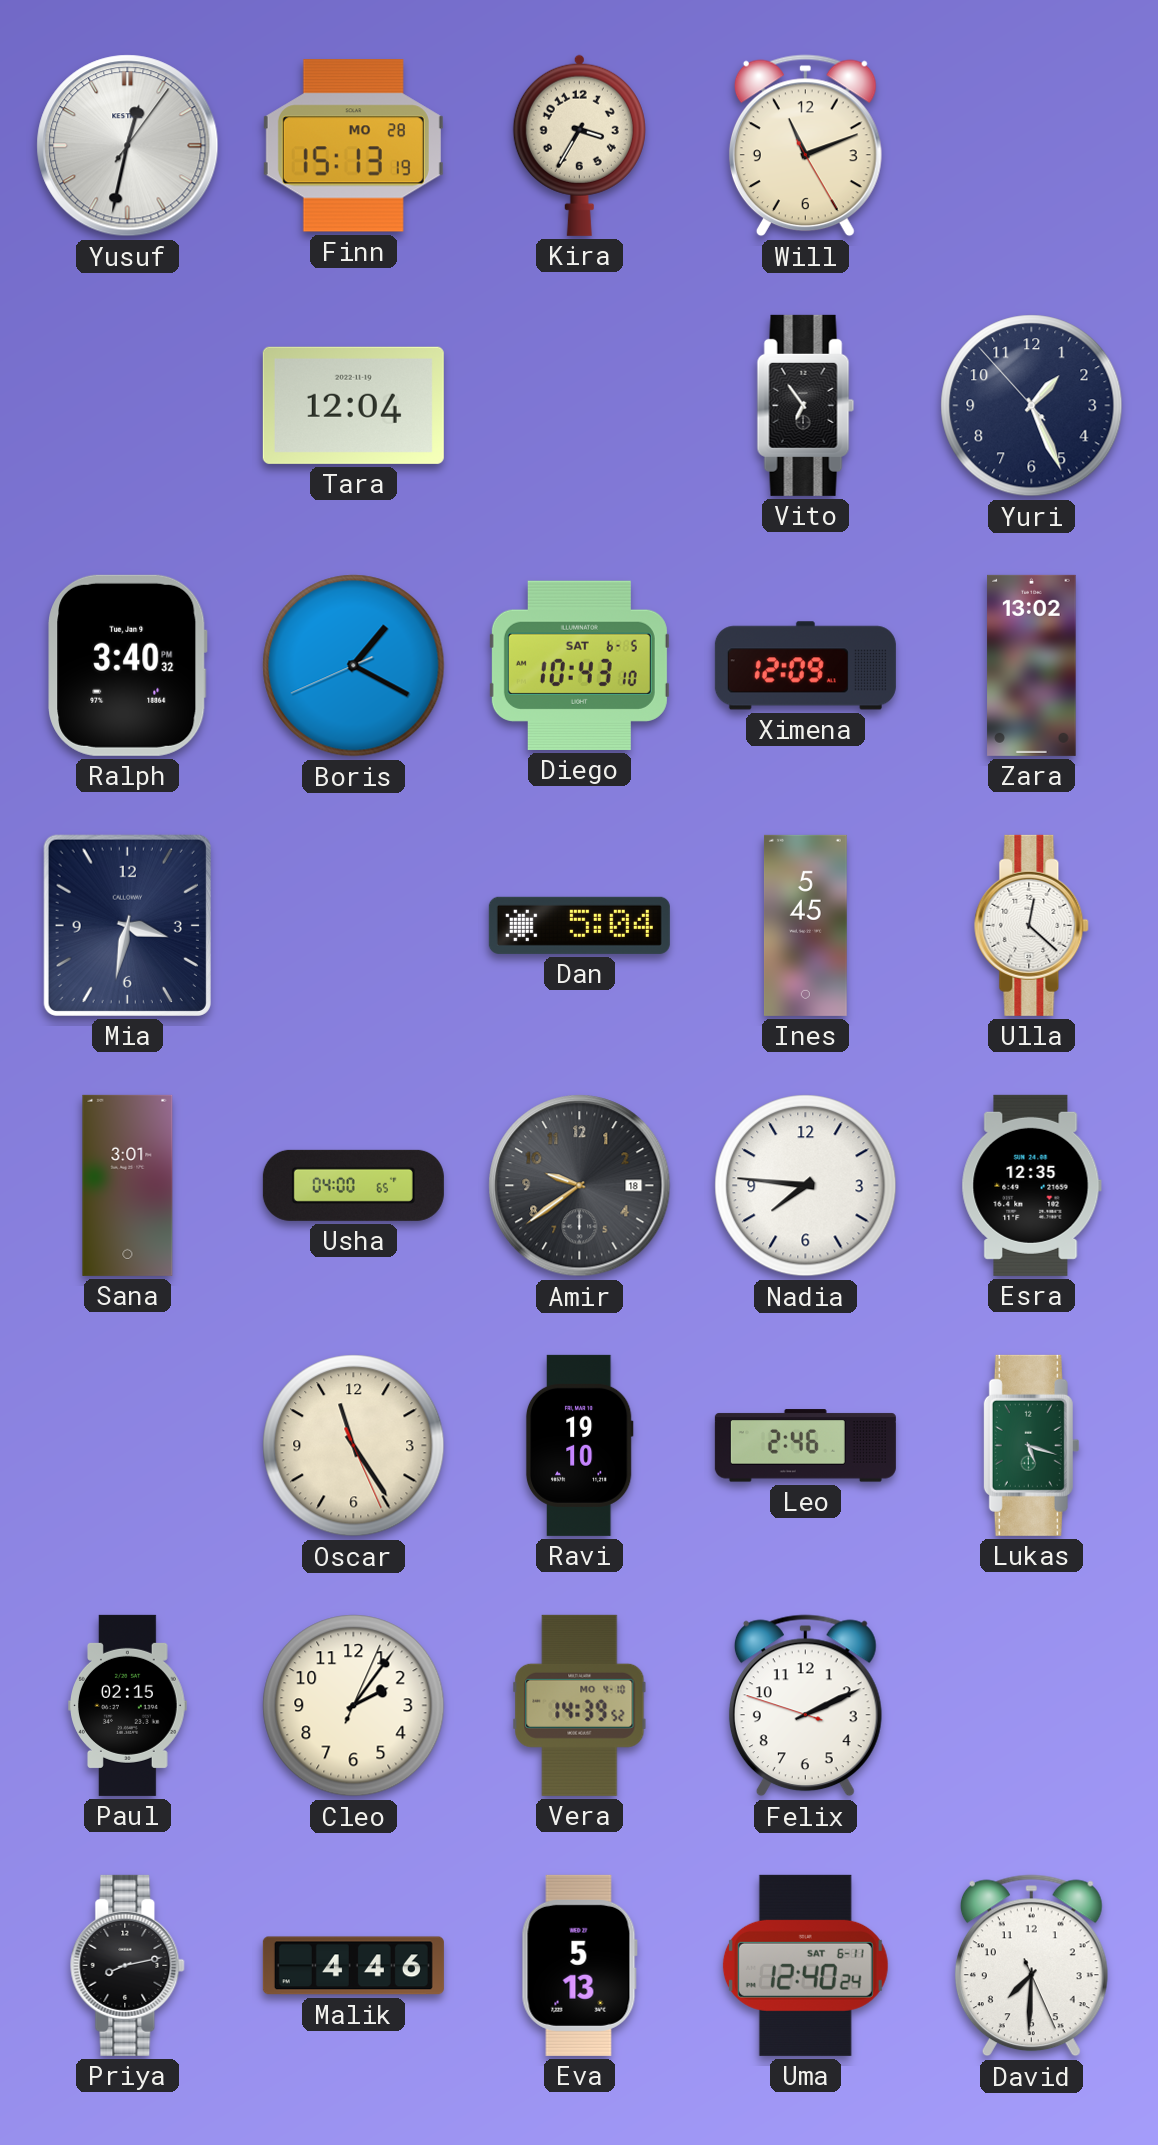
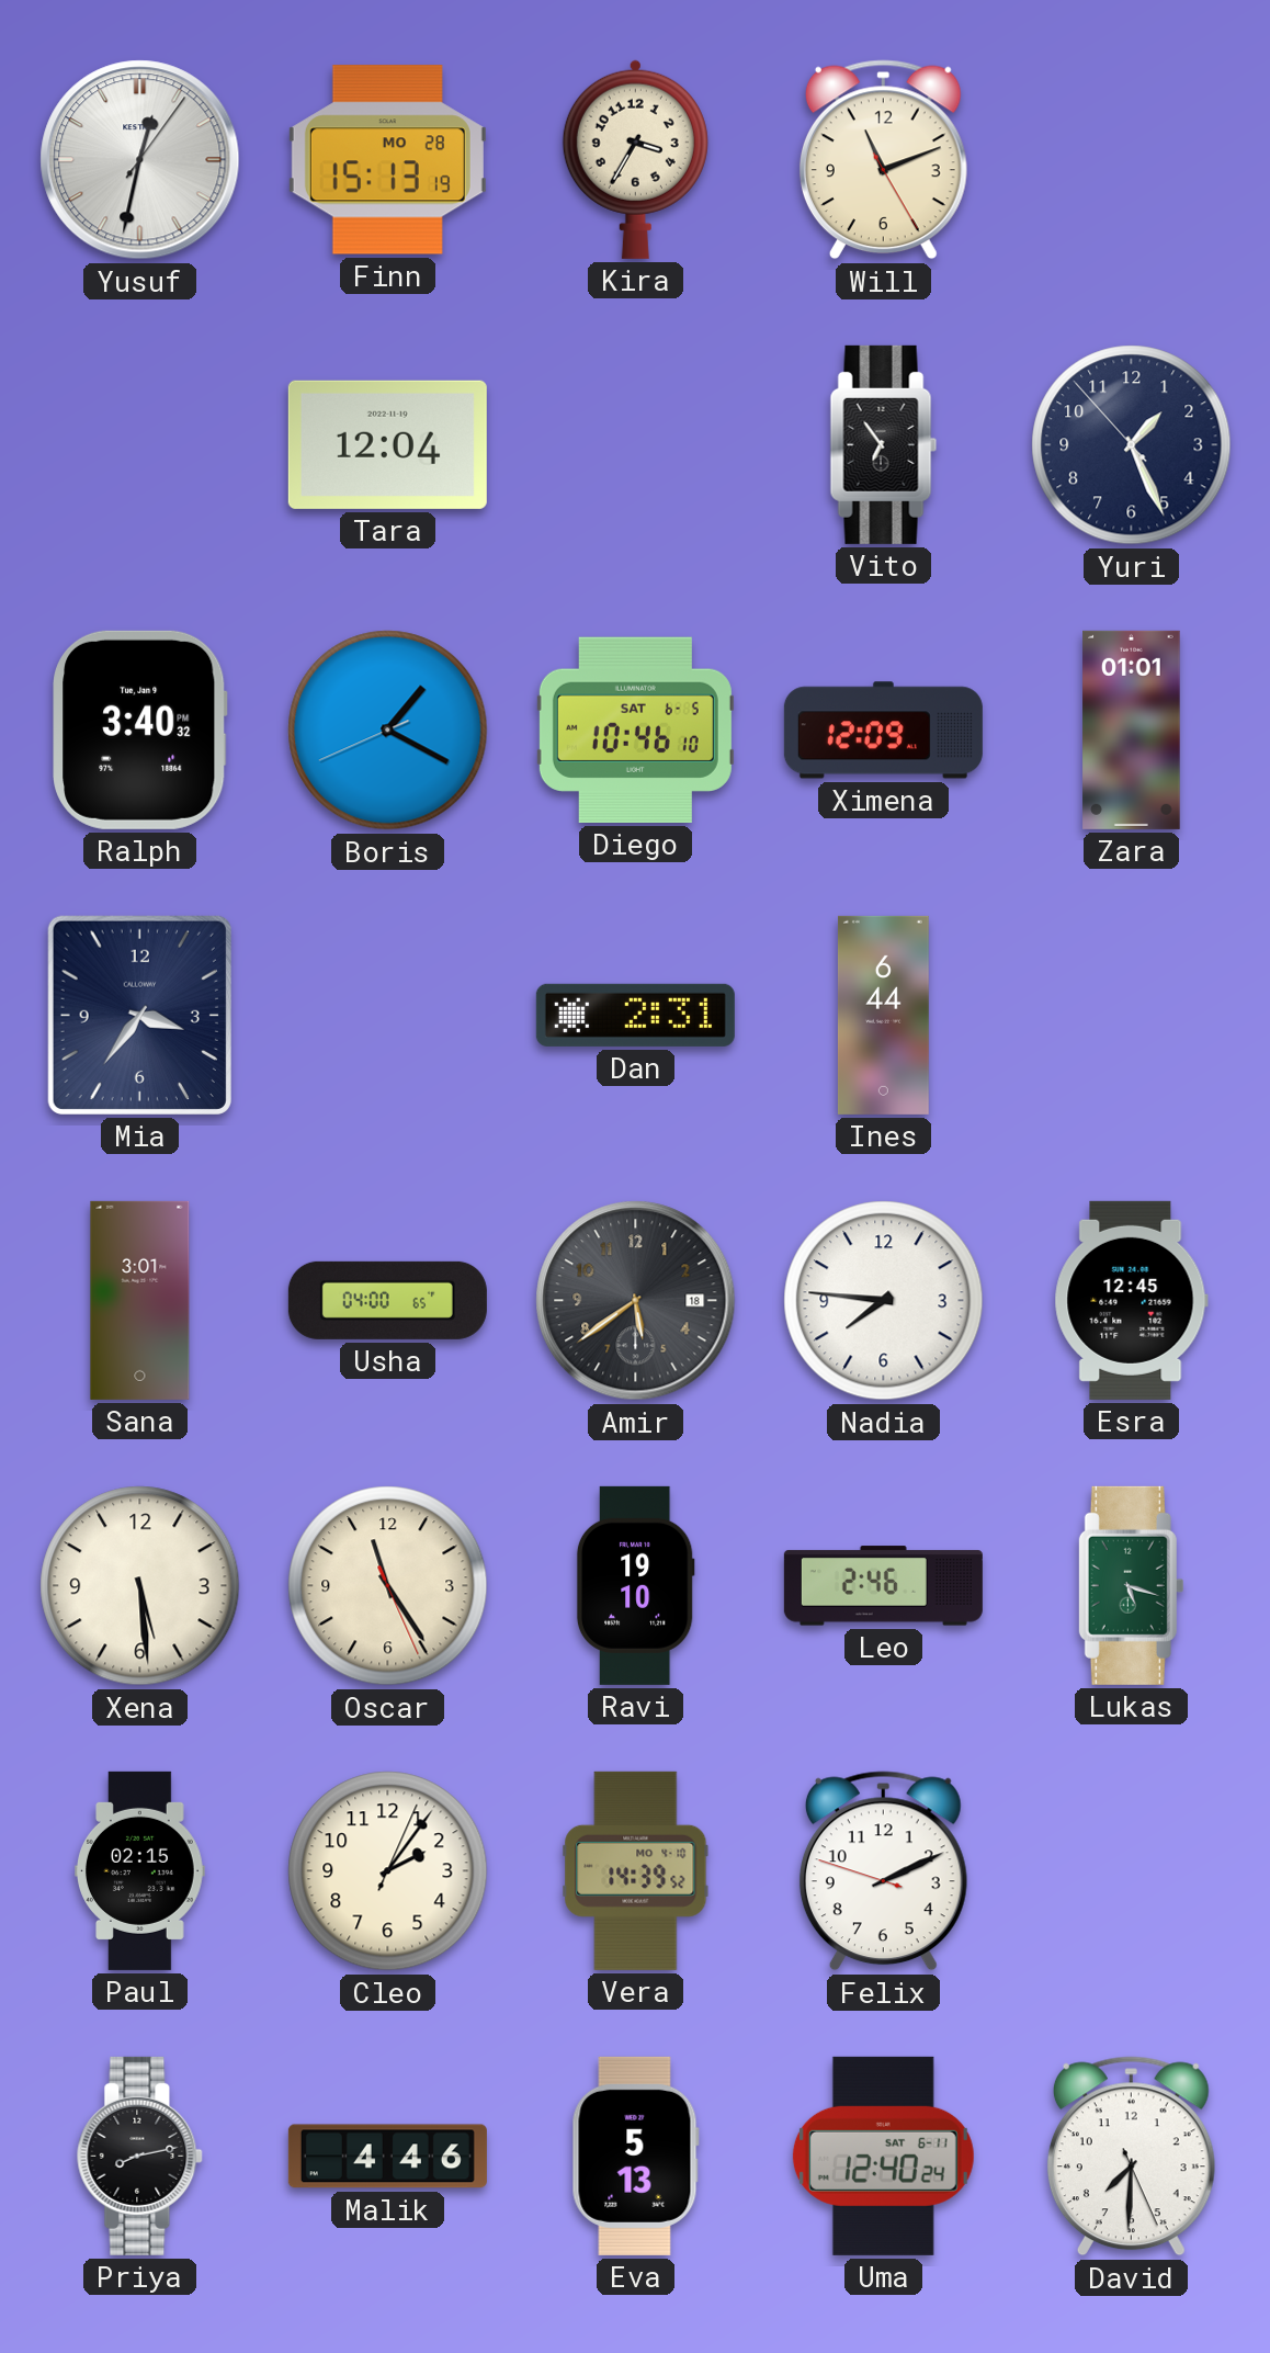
Diego: 10:43 -> 10:46 (635, 729)
Zara: 13:02 -> 01:01 (1132, 729)
Mia: 3:32 -> 3:36 (139, 1015)
Dan: 5:04 -> 2:31 (635, 1015)
Ines: 5:45 -> 6:44 (883, 1015)
Ulla: 12:22 -> none (1032, 925)
Amir: 9:39 -> 5:39 (636, 1301)
Esra: 12:35 -> 12:45 (1131, 1300)
Xena: none -> 5:29 (140, 1586)
